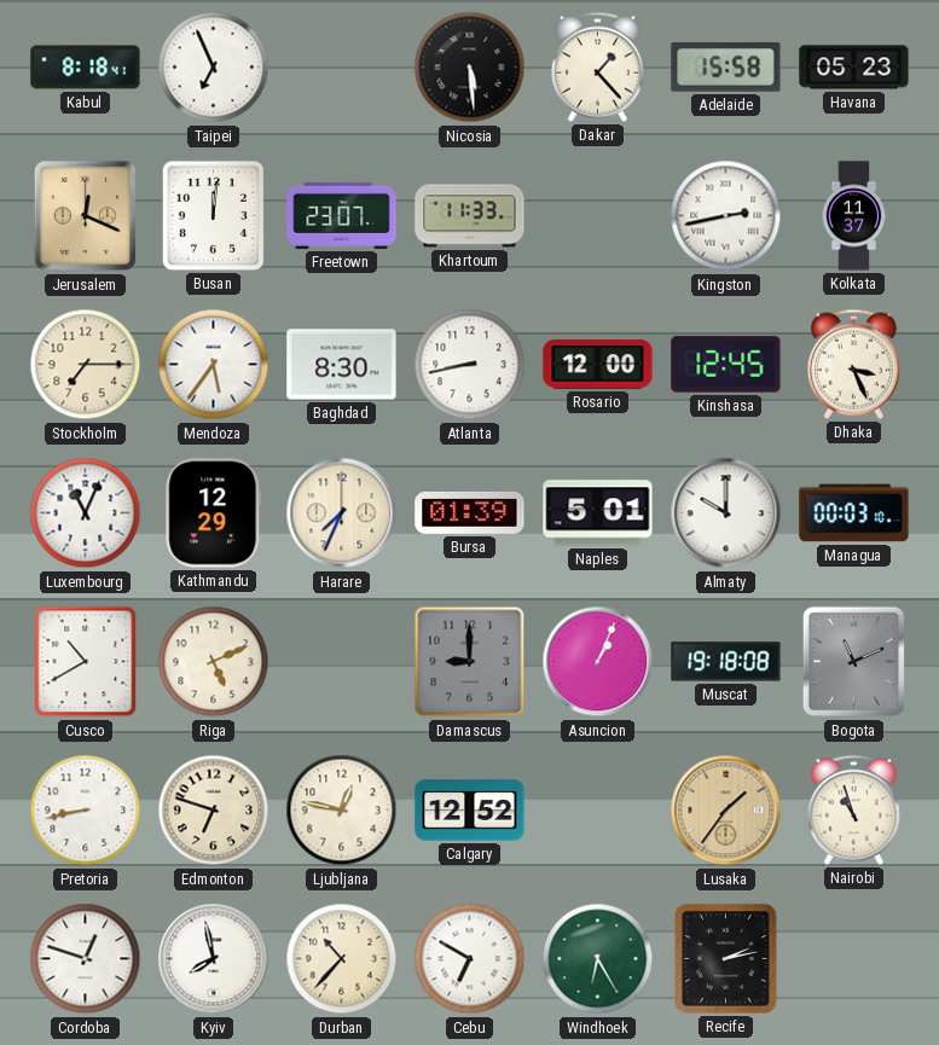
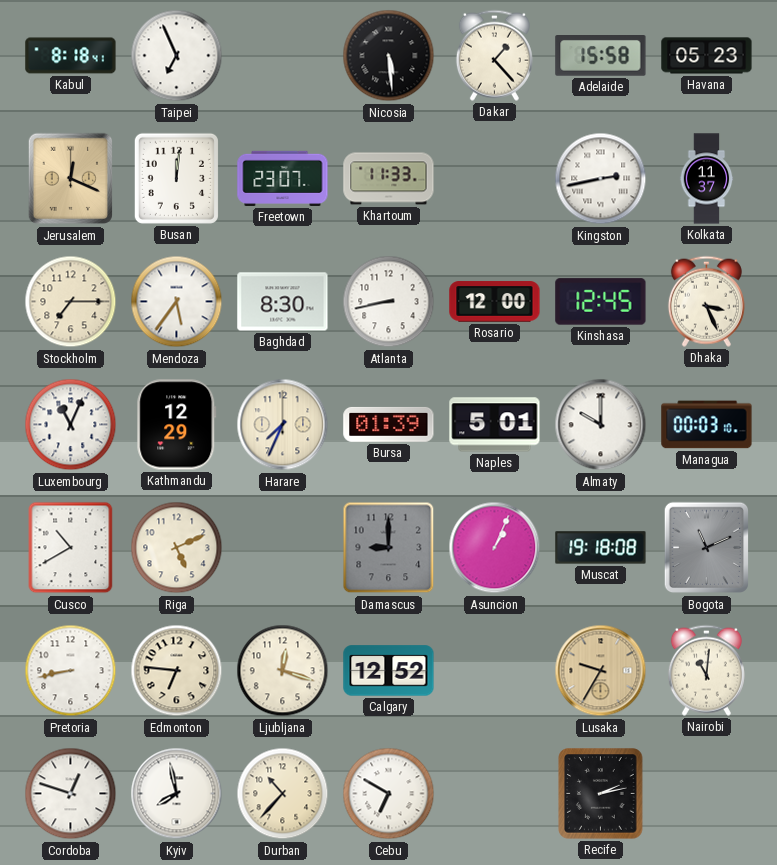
Edmonton: 6:48 -> 6:46 (177, 671)
Ljubljana: 12:47 -> 12:18 (283, 671)
Lusaka: 1:36 -> 9:35 (601, 671)
Nairobi: 10:57 -> 11:01 (706, 670)
Windhoek: 6:25 -> none (598, 959)
